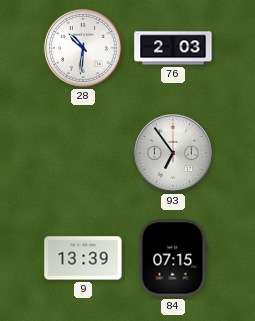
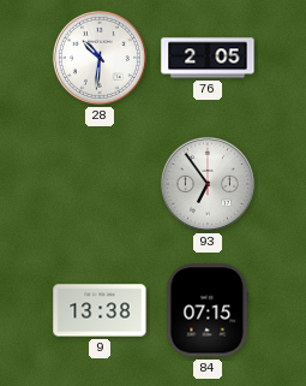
76: 2:03 -> 2:05 (208, 58)
9: 13:39 -> 13:38 (100, 310)
